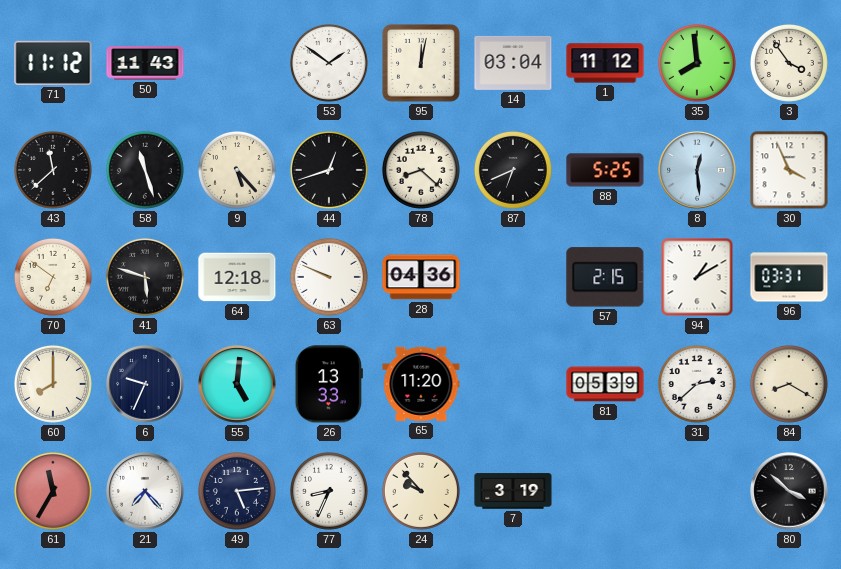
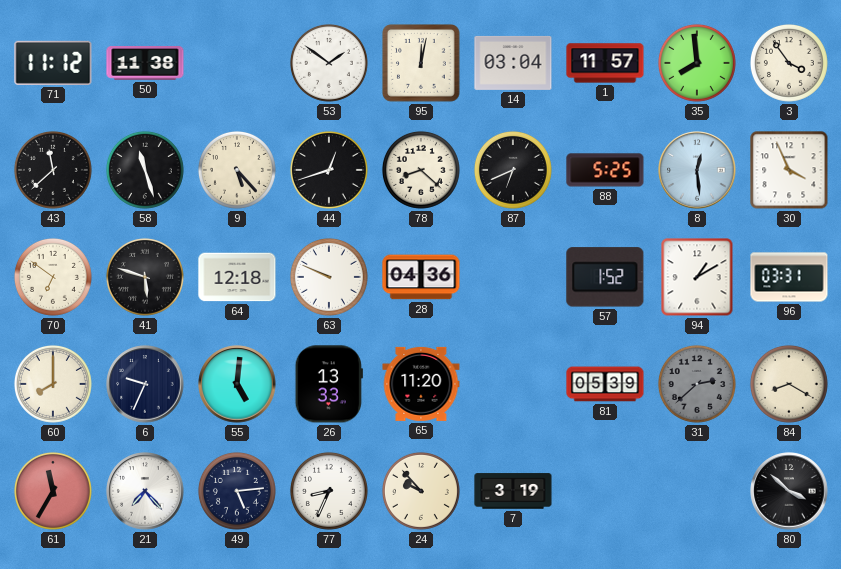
50: 11:43 -> 11:38 (145, 64)
1: 11:12 -> 11:57 (605, 63)
57: 2:15 -> 1:52 (605, 277)
31 dial: white -> grey (697, 384)
